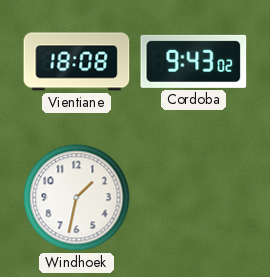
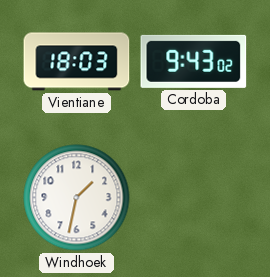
Vientiane: 18:08 -> 18:03 (77, 62)
